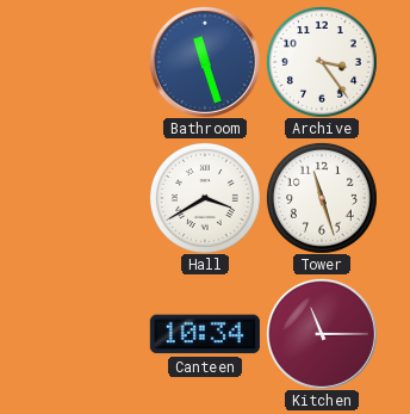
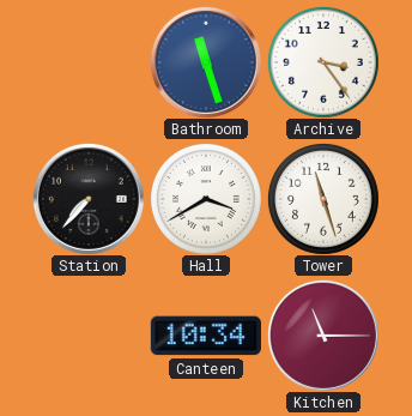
Station: none -> 7:37 (89, 199)
